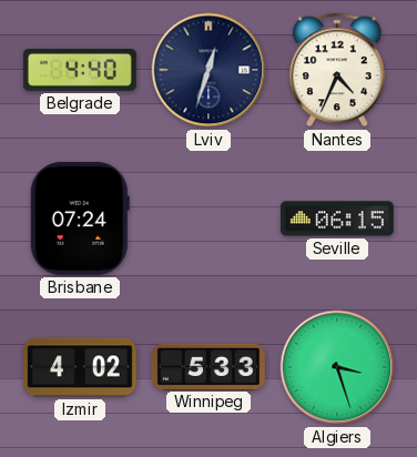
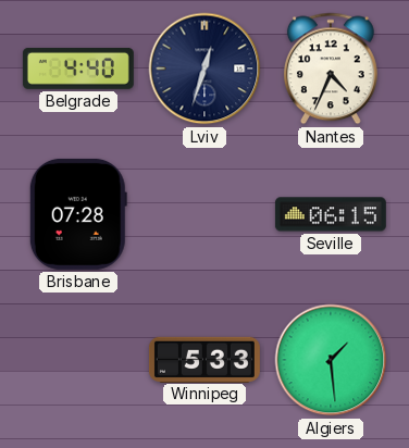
Brisbane: 07:24 -> 07:28 (78, 214)
Izmir: 4:02 -> none (80, 367)
Algiers: 3:27 -> 1:29 (331, 360)
